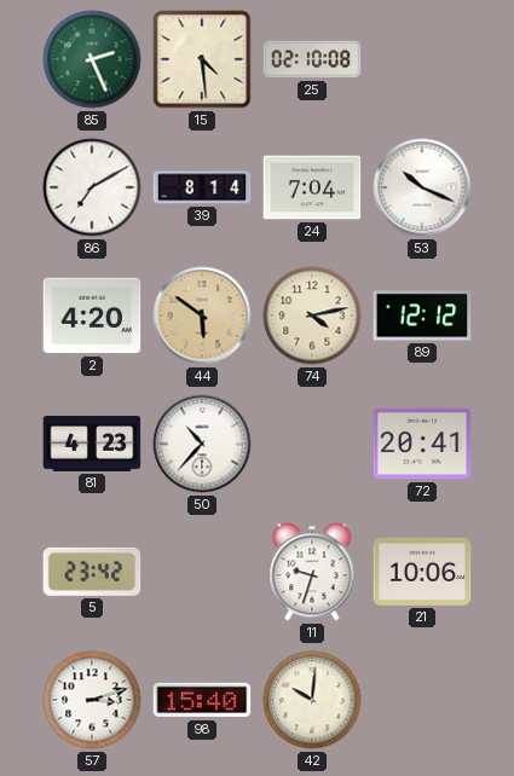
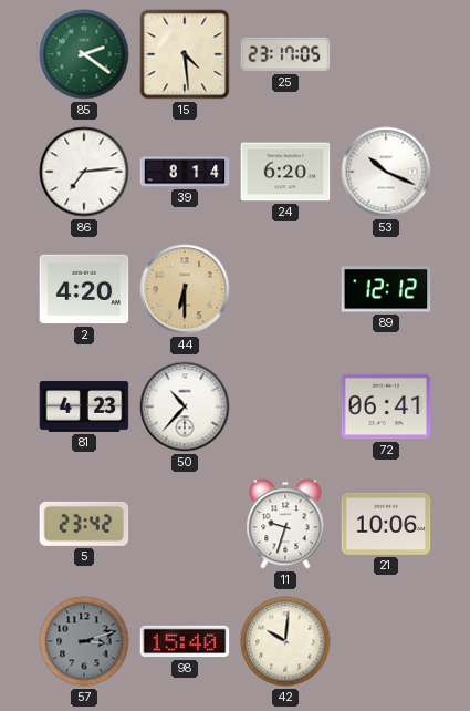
85: 2:26 -> 2:21 (84, 54)
25: 02:10 -> 23:17 (285, 54)
86: 7:10 -> 7:14 (84, 172)
24: 7:04 -> 6:20 (285, 172)
44: 5:51 -> 6:30 (185, 289)
74: 4:13 -> none (312, 315)
72: 20:41 -> 06:41 (386, 406)
57 dial: white -> grey (84, 641)
